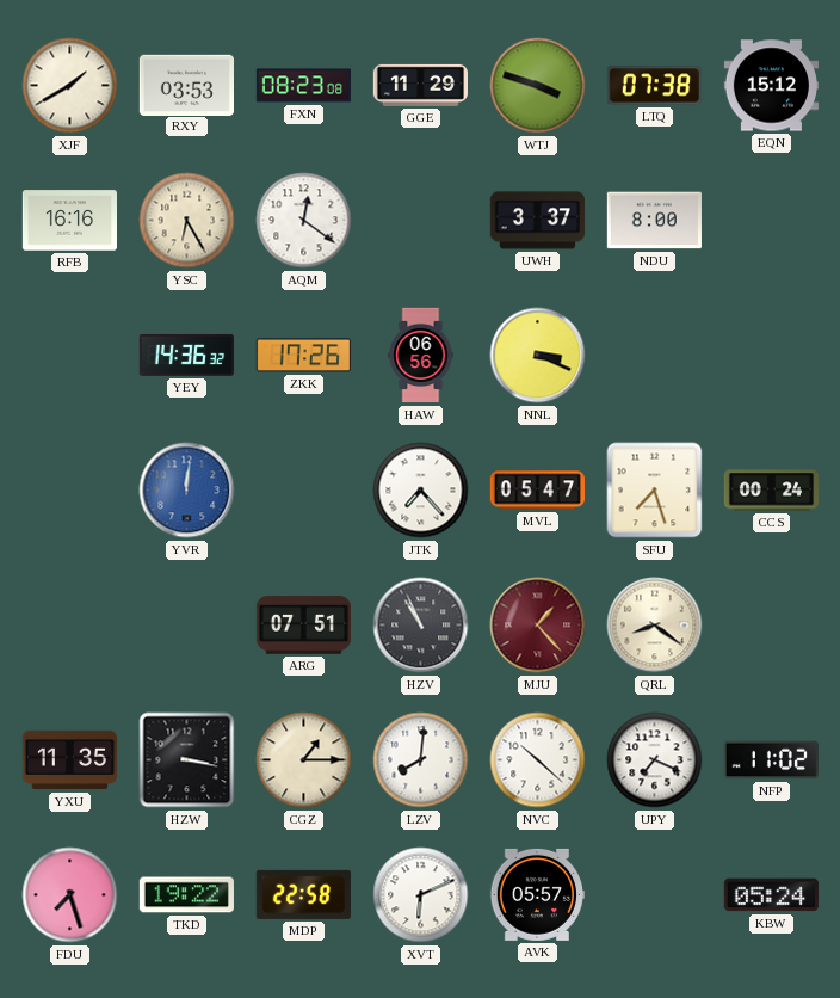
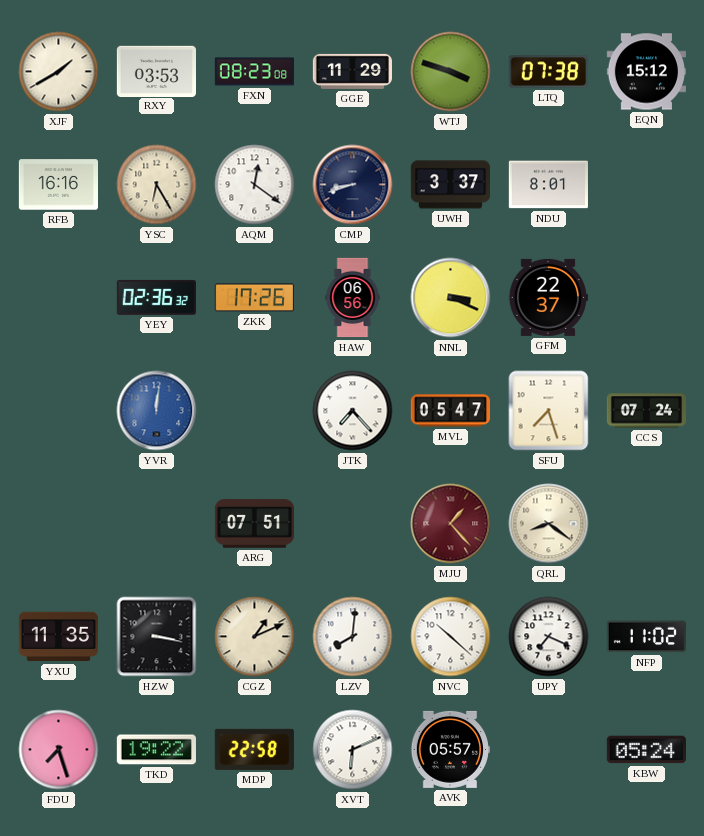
CMP: none -> 8:42 (353, 185)
NDU: 8:00 -> 8:01 (548, 185)
YEY: 14:36 -> 02:36 (156, 297)
GFM: none -> 22:37 (548, 297)
CCS: 00:24 -> 07:24 (646, 411)
HZV: 10:56 -> none (421, 626)
CGZ: 1:15 -> 1:11 (255, 637)
